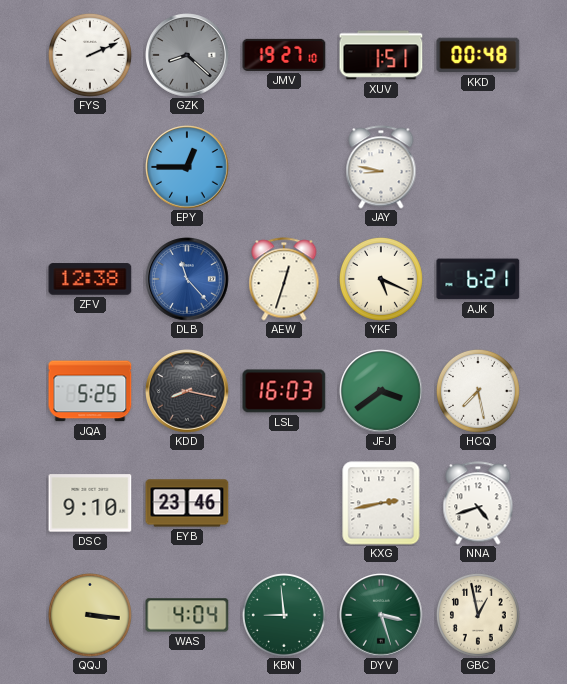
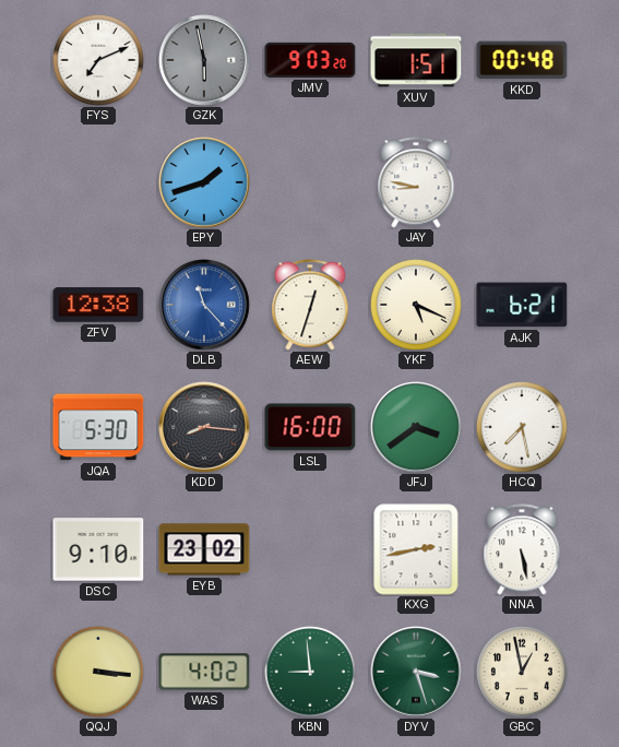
FYS: 2:11 -> 7:11 (98, 60)
GZK: 8:22 -> 5:58 (204, 60)
JMV: 19:27 -> 9:03 (310, 60)
EPY: 12:45 -> 1:42 (204, 182)
JQA: 5:25 -> 5:30 (98, 427)
KDD: 8:17 -> 8:16 (204, 427)
LSL: 16:03 -> 16:00 (310, 427)
EYB: 23:46 -> 23:02 (204, 549)
NNA: 4:42 -> 5:28 (522, 549)
WAS: 4:04 -> 4:02 (204, 672)
